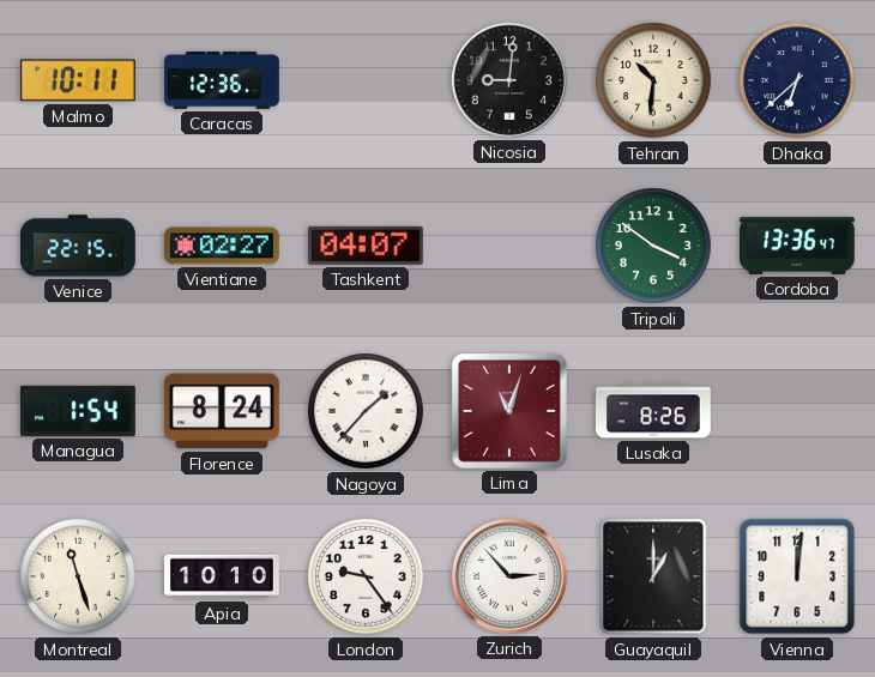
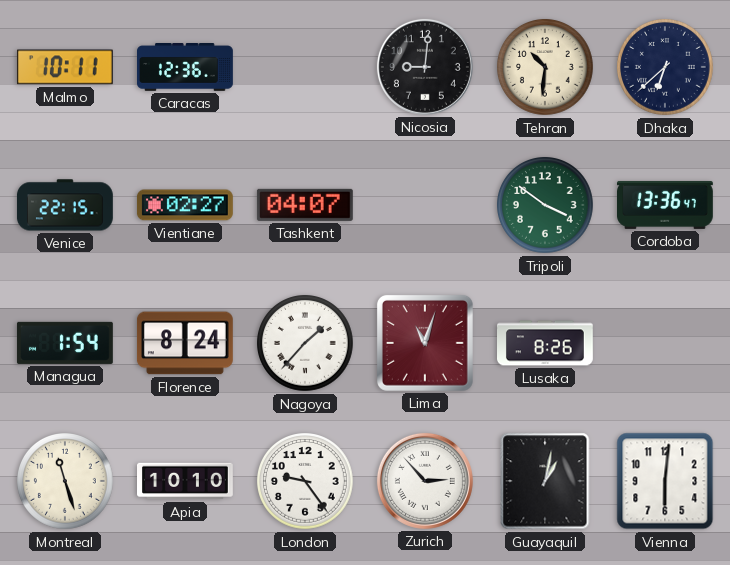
Guayaquil: 1:00 -> 1:02 (545, 481)
Vienna: 12:01 -> 6:01 (665, 481)
